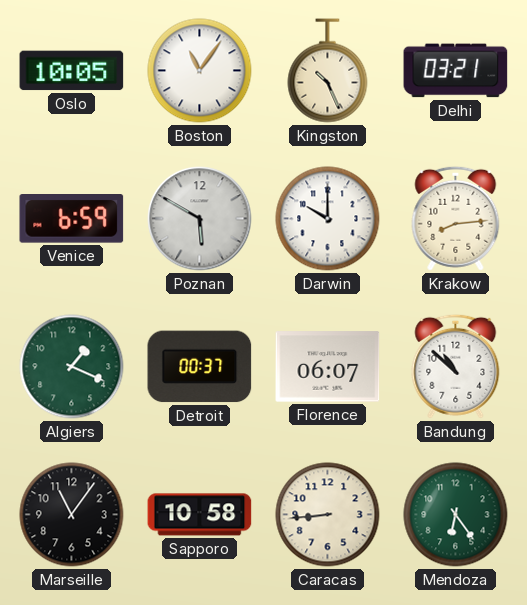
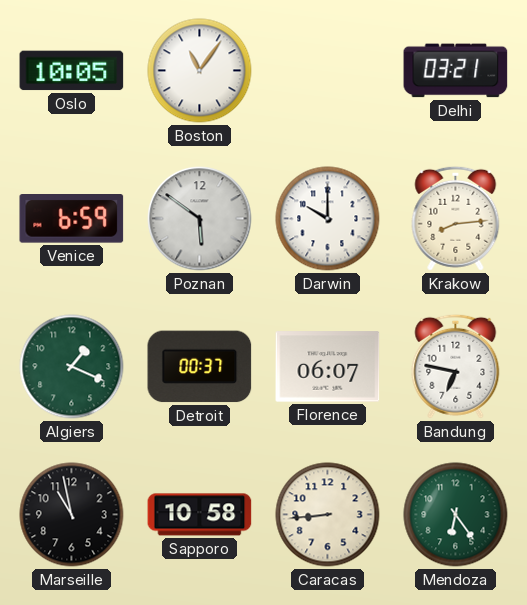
Kingston: 10:26 -> none (328, 71)
Poznan: 5:50 -> 5:51 (200, 219)
Bandung: 10:52 -> 6:47 (456, 366)
Marseille: 11:06 -> 10:58 (72, 515)
